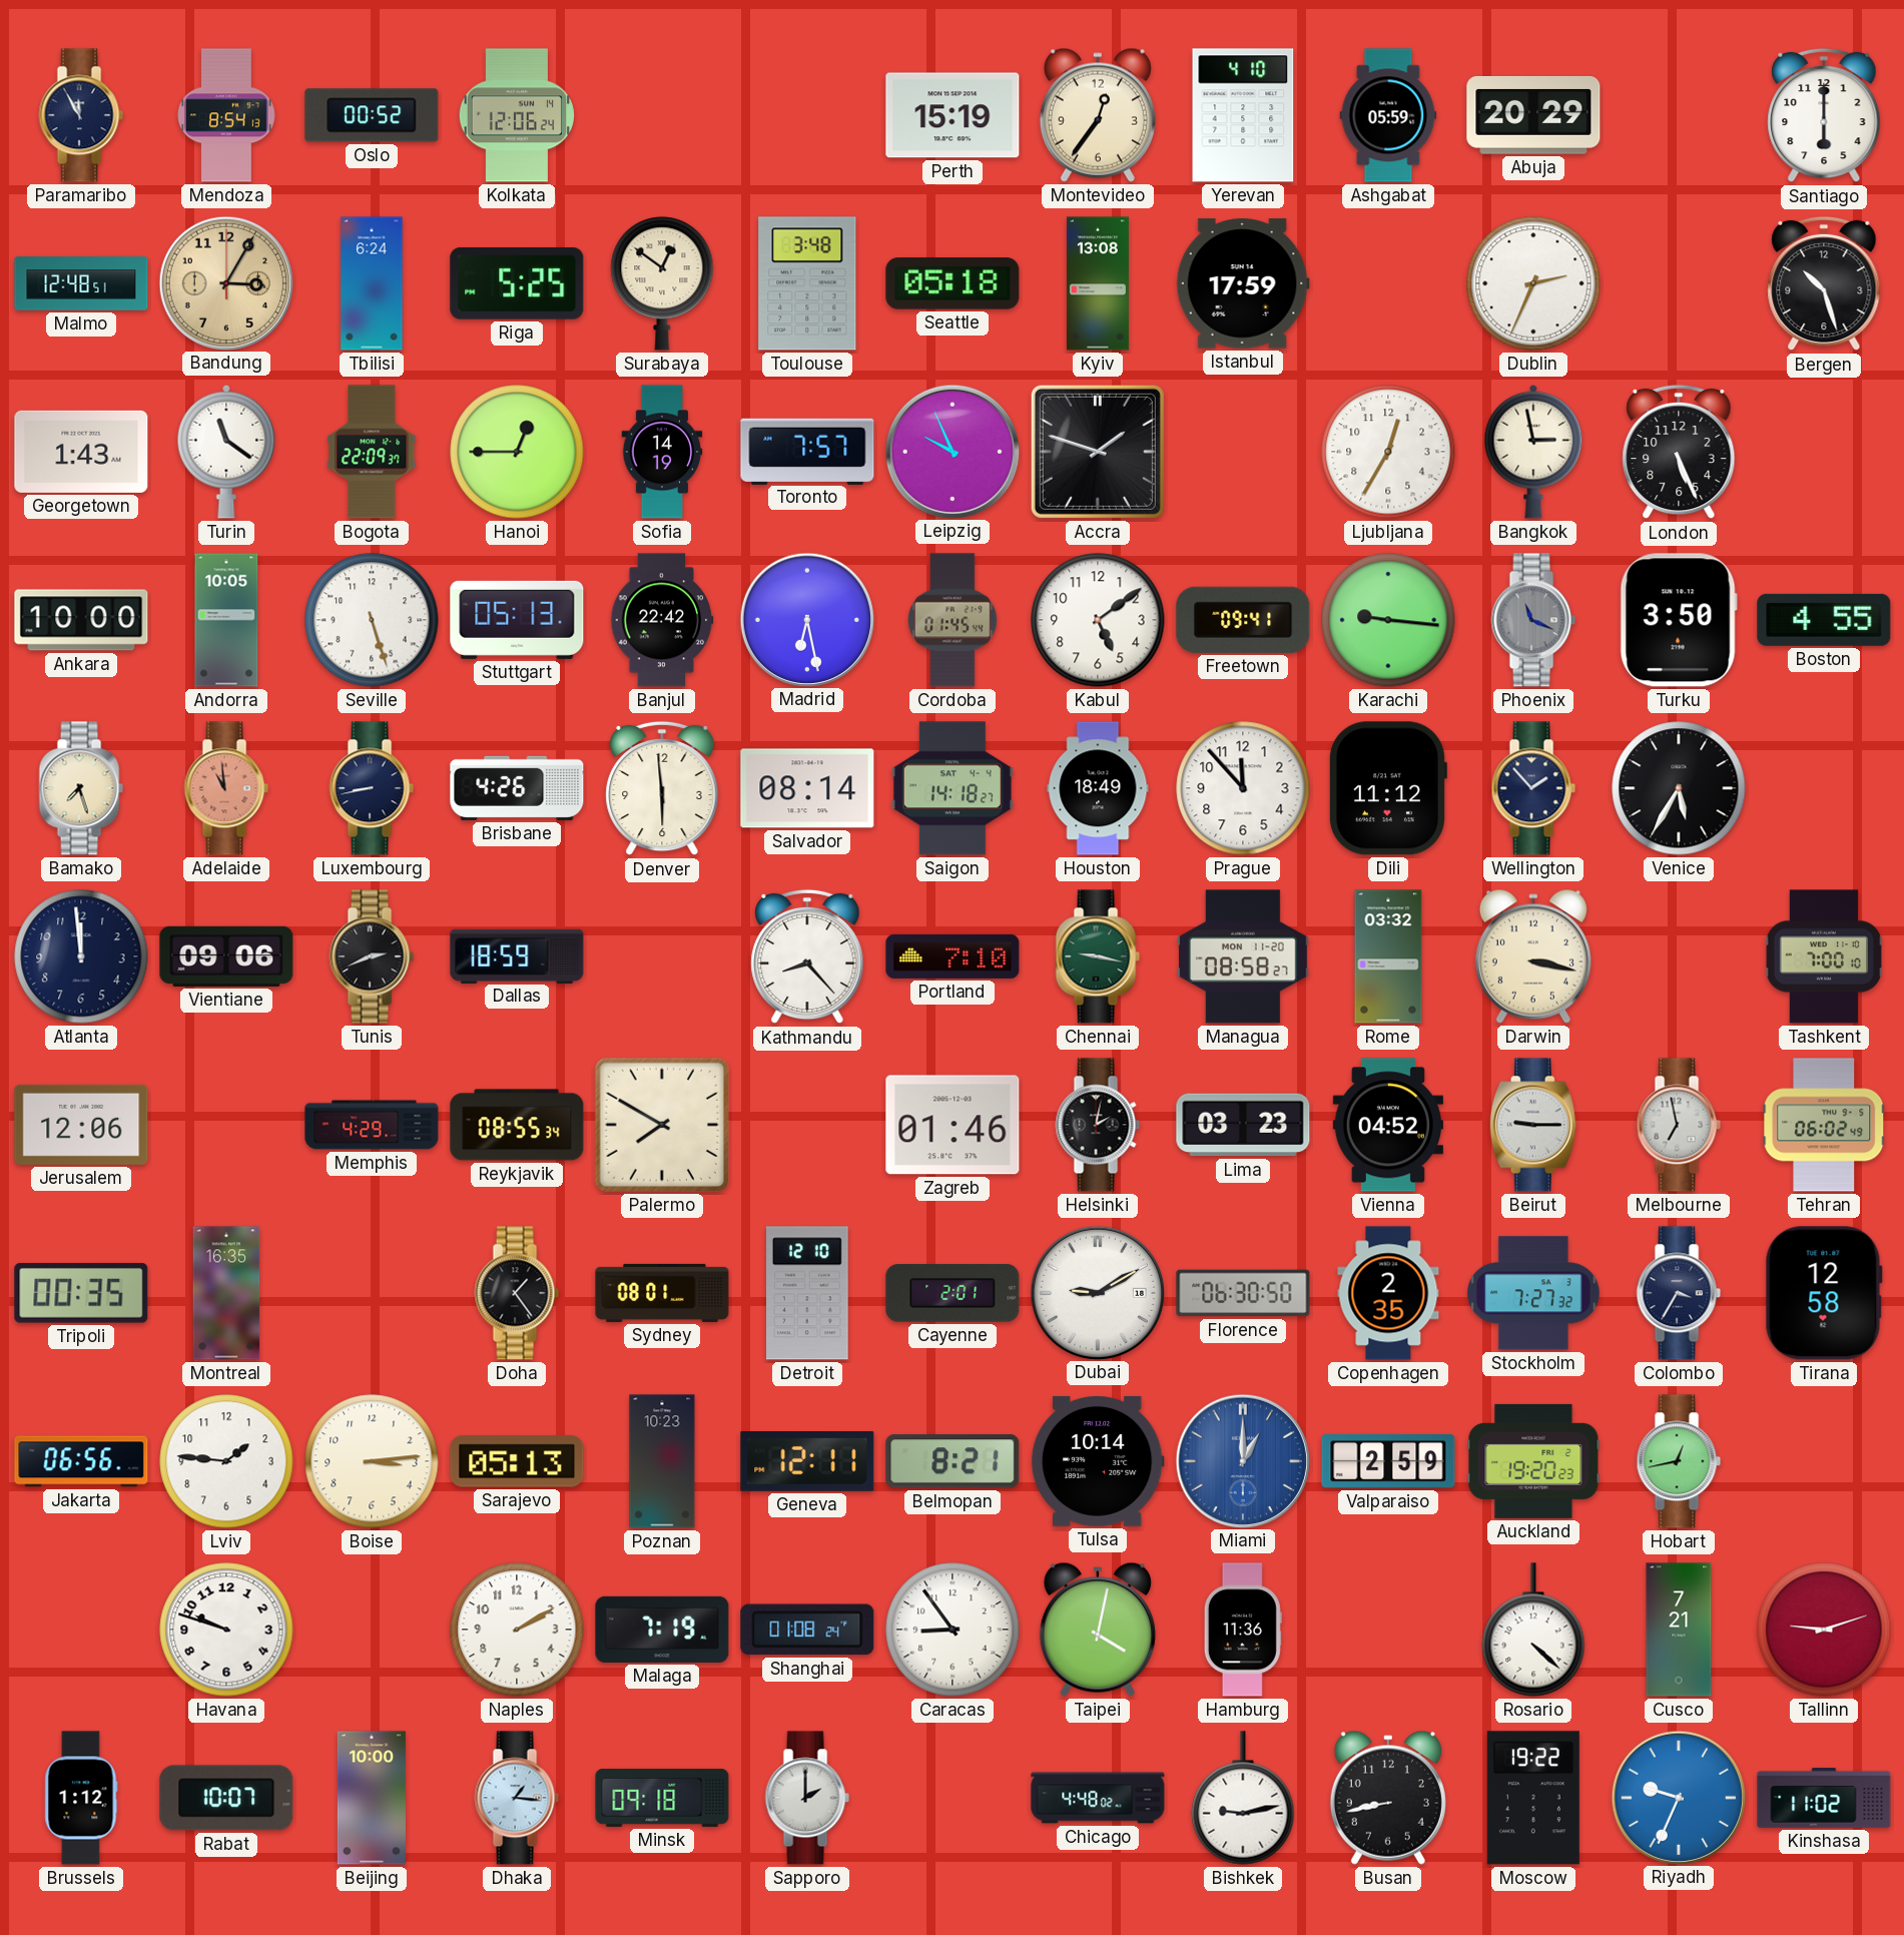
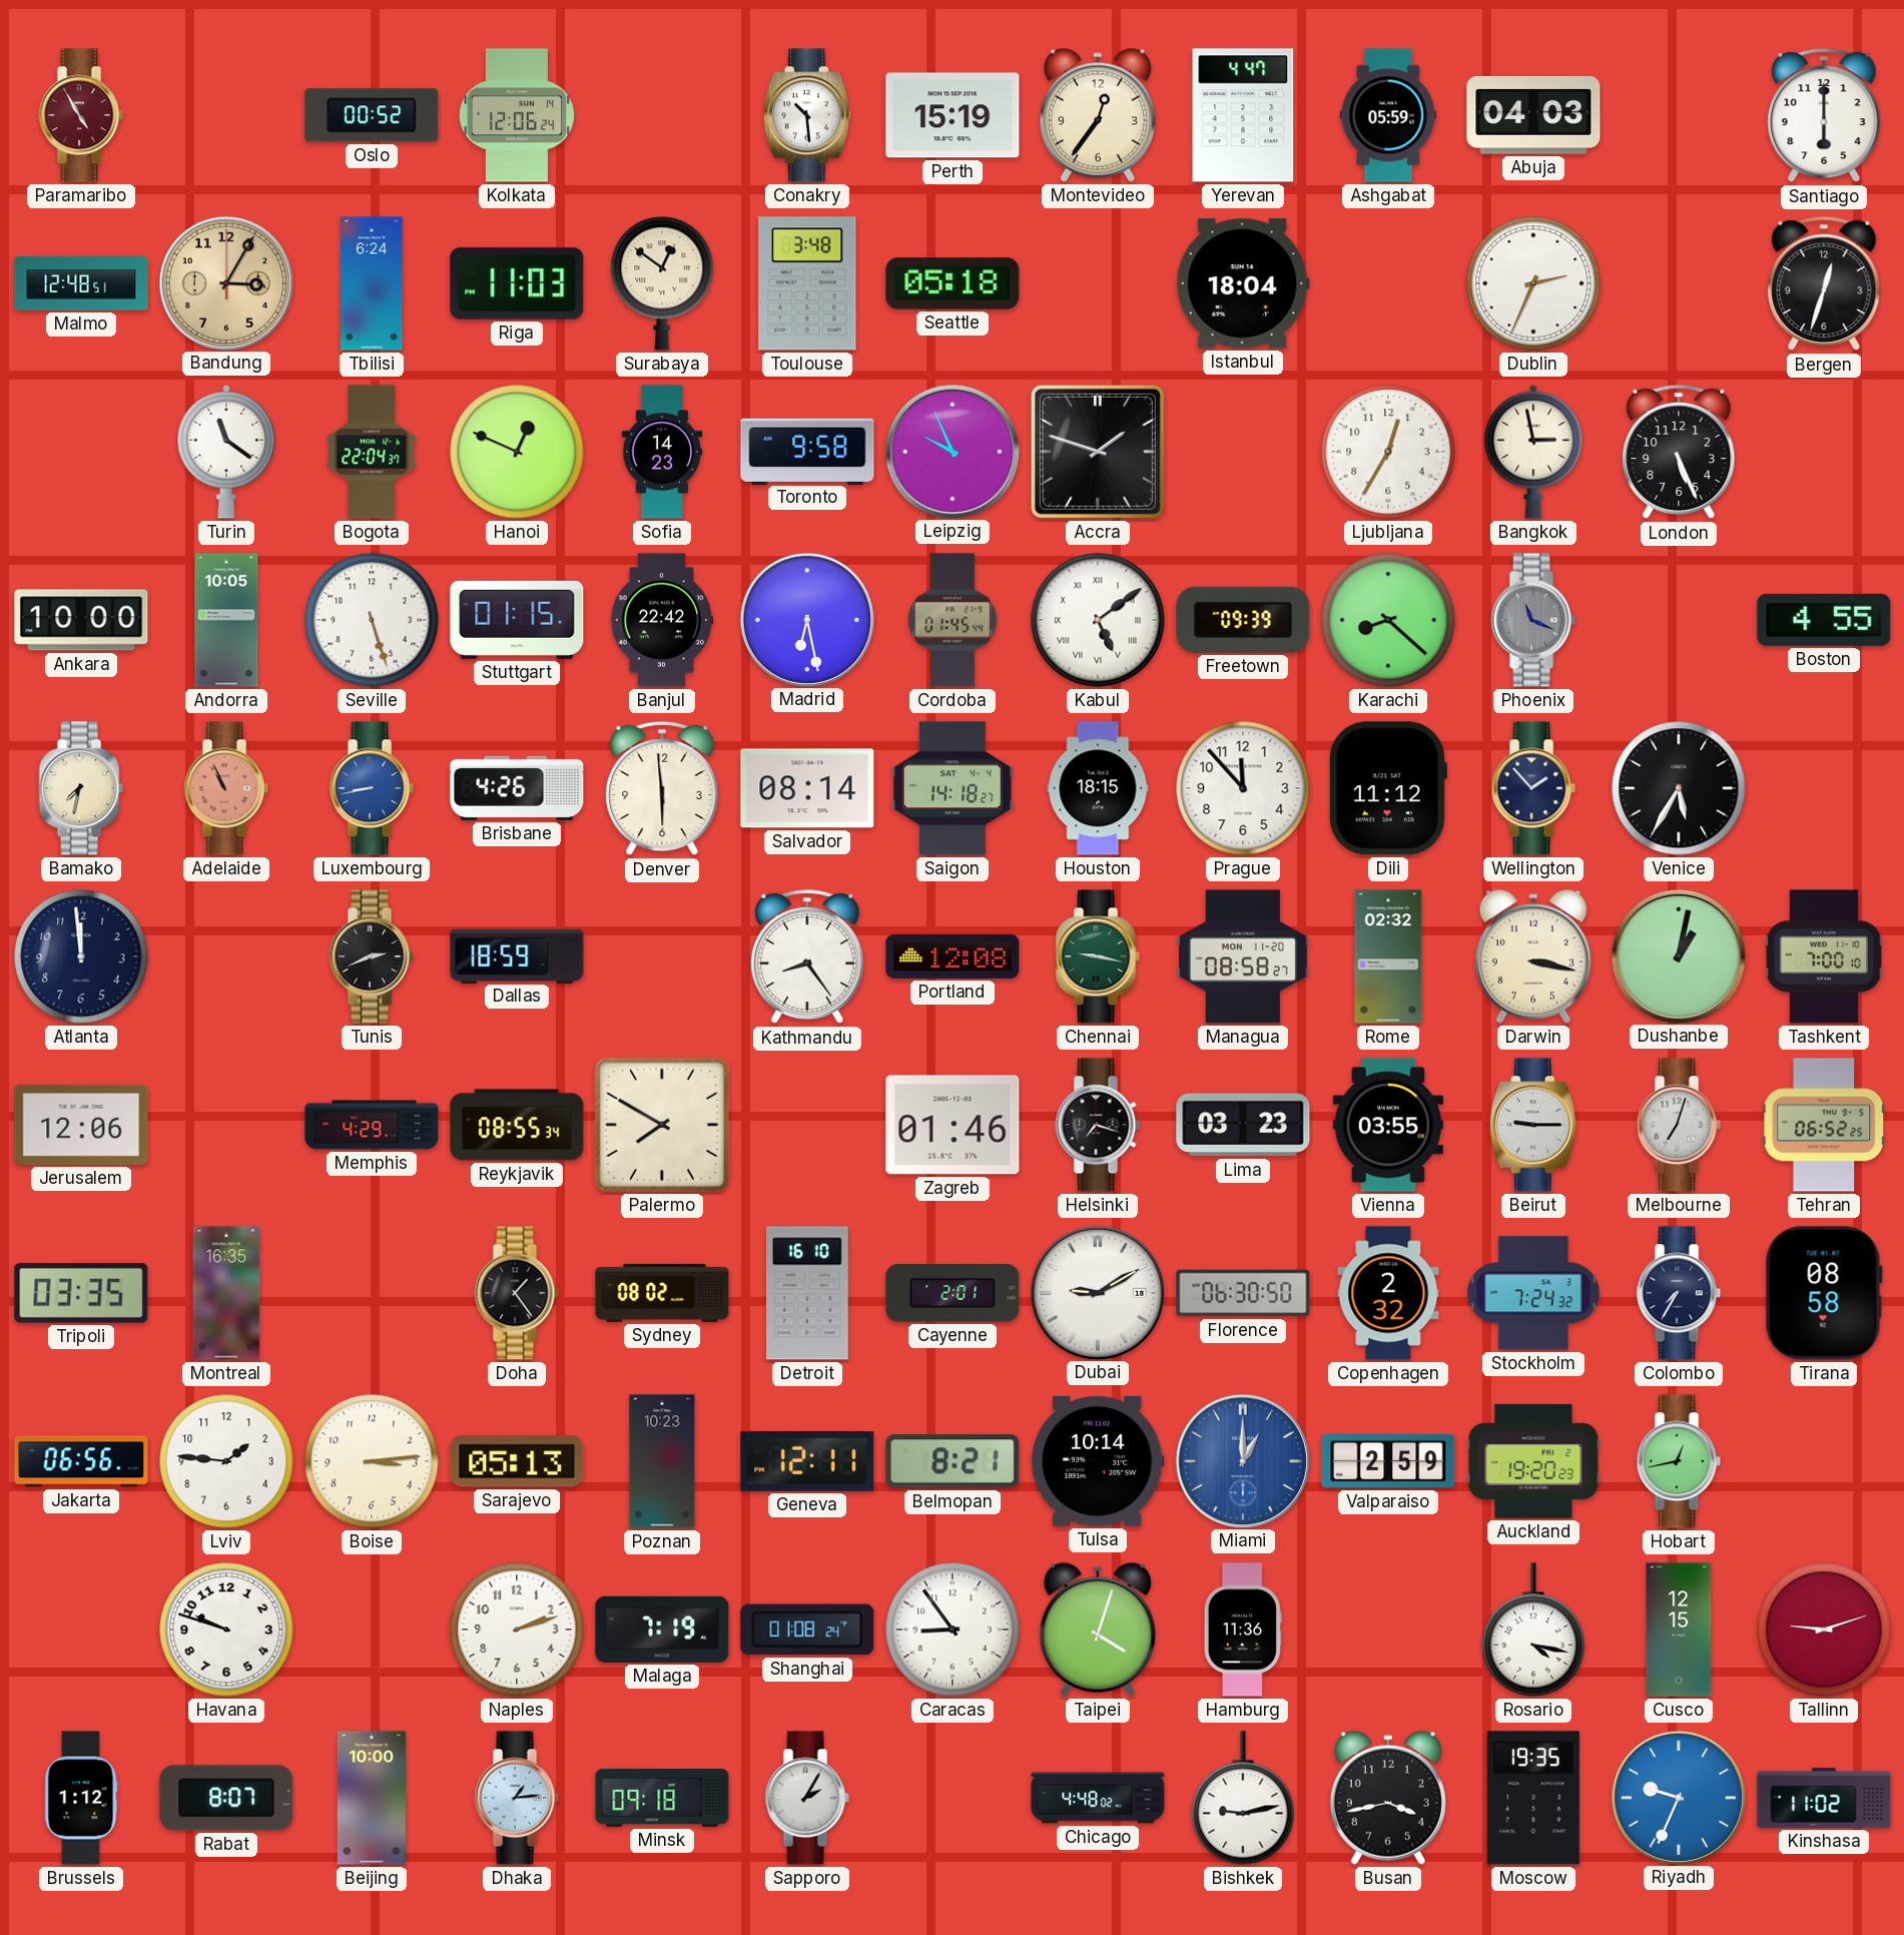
Paramaribo: 11:55 -> 4:55 (81, 115)
Paramaribo dial: navy -> burgundy (81, 115)
Mendoza: 8:54 -> none (227, 115)
Conakry: none -> 10:29 (807, 115)
Yerevan: 4:10 -> 4:47 (1243, 115)
Abuja: 20:29 -> 04:03 (1533, 115)
Riga: 5:25 -> 11:03 (517, 283)
Kyiv: 13:08 -> none (1098, 283)
Istanbul: 17:59 -> 18:04 (1243, 283)
Bergen: 10:27 -> 12:33 (1824, 283)
Georgetown: 1:43 -> none (81, 452)
Bogota: 22:09 -> 22:04 (372, 452)
Hanoi: 12:45 -> 12:49 (517, 452)
Sofia: 14:19 -> 14:23 (662, 452)
Toronto: 7:57 -> 9:58 (807, 451)
Stuttgart: 05:13 -> 01:15 (517, 620)
Kabul numerals: Arabic -> Roman (1098, 620)
Freetown: 09:41 -> 09:39 (1243, 620)
Karachi: 9:16 -> 8:22 (1388, 620)
Turku: 3:50 -> none (1679, 620)
Bamako: 7:27 -> 7:32 (81, 788)
Adelaide: 10:59 -> 10:56 (226, 788)
Luxembourg dial: navy -> blue (372, 788)
Houston: 18:49 -> 18:15 (1098, 788)
Vientiane: 09:06 -> none (226, 956)
Kathmandu: 8:23 -> 8:24 (807, 956)
Portland: 7:10 -> 12:08 (953, 956)
Rome: 03:32 -> 02:32 (1388, 956)
Dushanbe: none -> 1:02 (1678, 955)
Helsinki: 2:02 -> 7:18 (1098, 1125)
Vienna: 04:52 -> 03:55 (1388, 1125)
Melbourne: 6:58 -> 7:03 (1679, 1125)
Tehran: 06:02 -> 06:52 (1824, 1125)
Tripoli: 00:35 -> 03:35 (81, 1293)
Sydney: 08:01 -> 08:02 (662, 1293)
Detroit: 12:10 -> 16:10 (808, 1293)
Copenhagen: 2:35 -> 2:32 (1388, 1293)
Stockholm: 7:27 -> 7:24 (1534, 1293)
Colombo: 3:35 -> 7:35 (1679, 1293)
Tirana: 12:58 -> 08:58 (1824, 1293)
Naples: 2:10 -> 2:12 (517, 1630)
Taipei: 4:02 -> 4:03 (1098, 1630)
Rosario: 4:22 -> 4:17 (1533, 1630)
Cusco: 7:21 -> 12:15 (1679, 1630)
Rabat: 10:07 -> 8:07 (226, 1798)
Dhaka: 1:16 -> 1:14 (517, 1798)
Sapporo: 2:00 -> 2:05 (807, 1798)
Busan: 8:43 -> 3:43 (1388, 1798)
Moscow: 19:22 -> 19:35 (1533, 1798)
